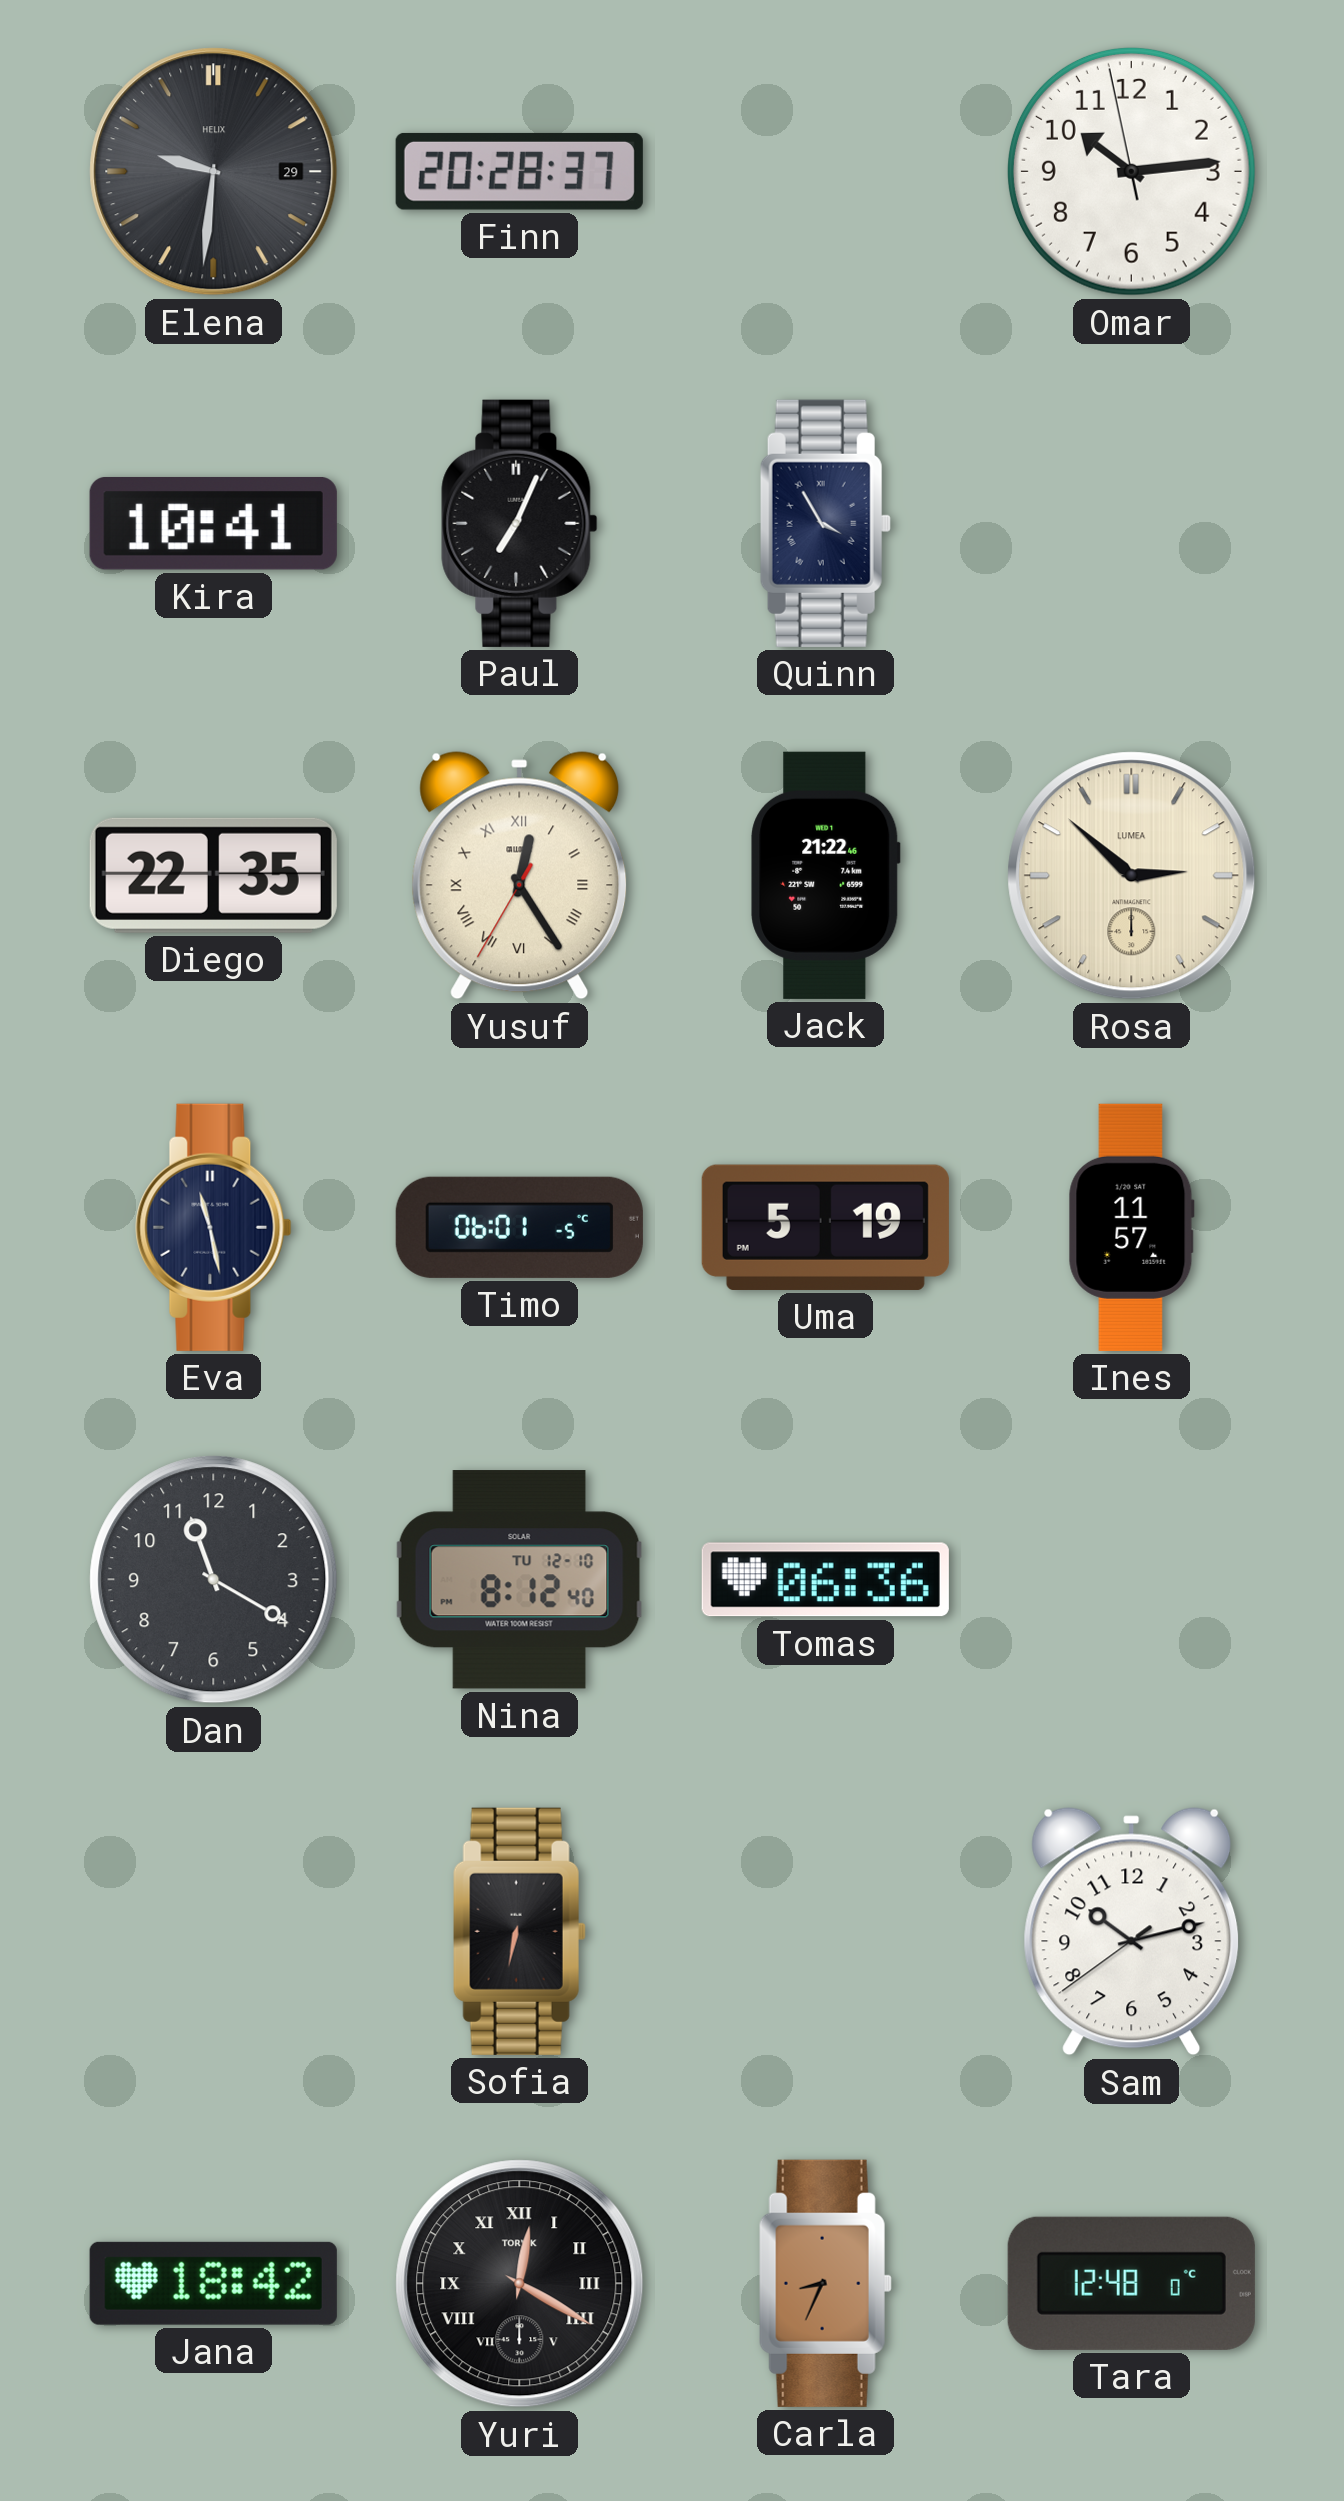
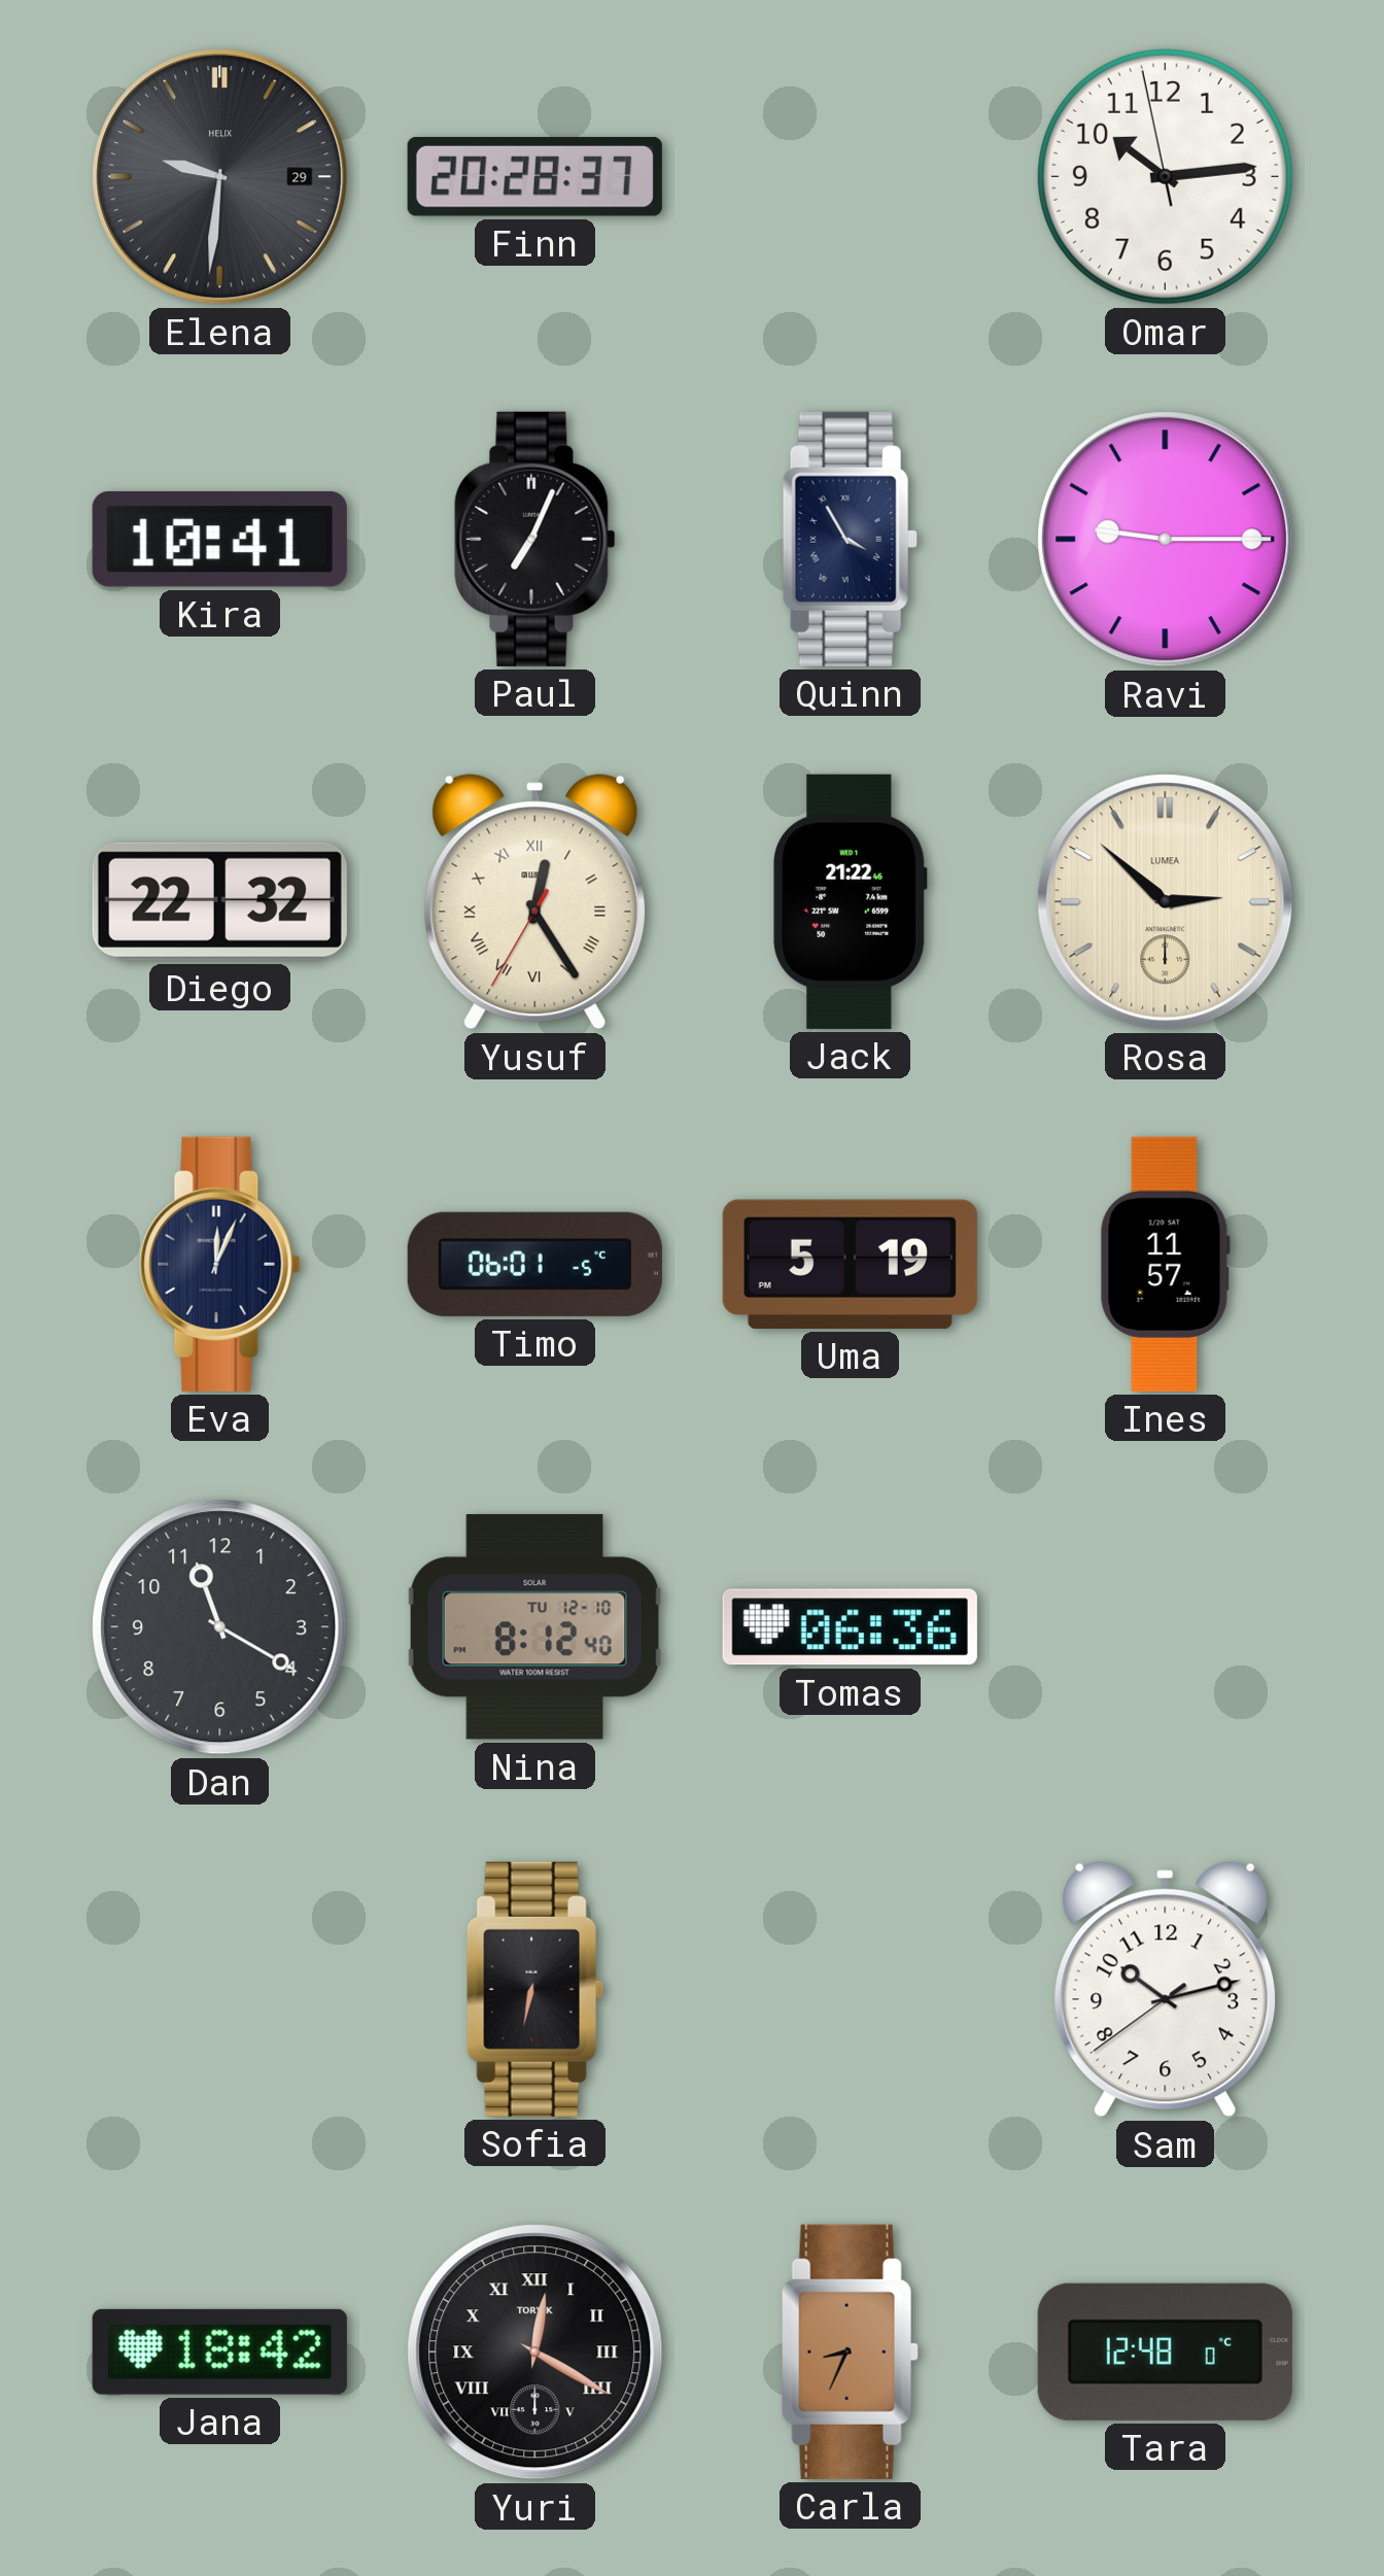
Ravi: none -> 9:15 (1166, 540)
Diego: 22:35 -> 22:32 (219, 901)
Eva: 11:28 -> 12:04 (220, 1264)
